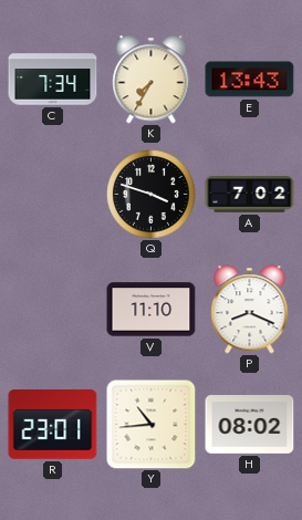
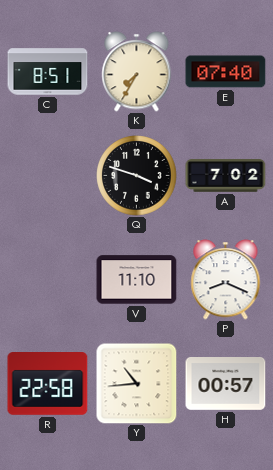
C: 7:34 -> 8:51 (48, 72)
E: 13:43 -> 07:40 (226, 72)
R: 23:01 -> 22:58 (48, 384)
H: 08:02 -> 00:57 (226, 384)
